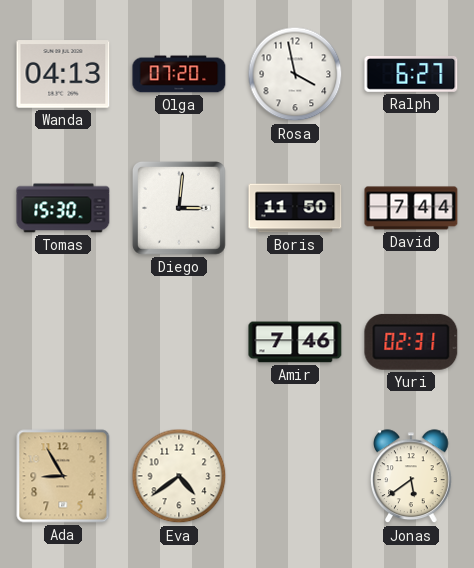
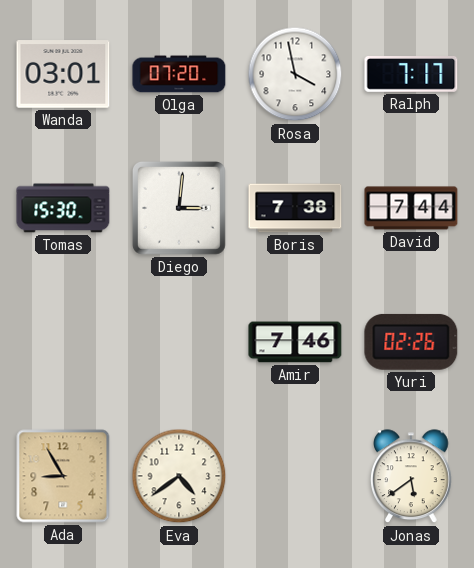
Wanda: 04:13 -> 03:01 (63, 74)
Ralph: 6:27 -> 7:17 (411, 75)
Boris: 11:50 -> 7:38 (295, 208)
Yuri: 02:31 -> 02:26 (411, 342)
